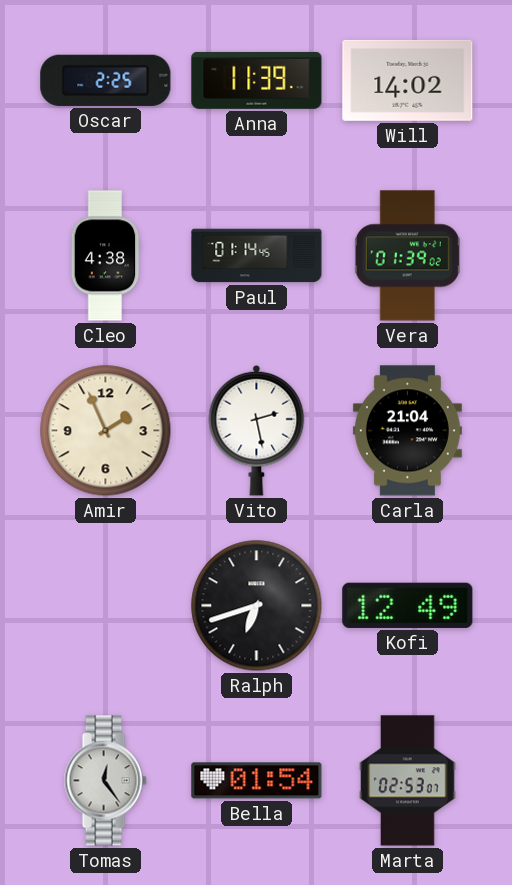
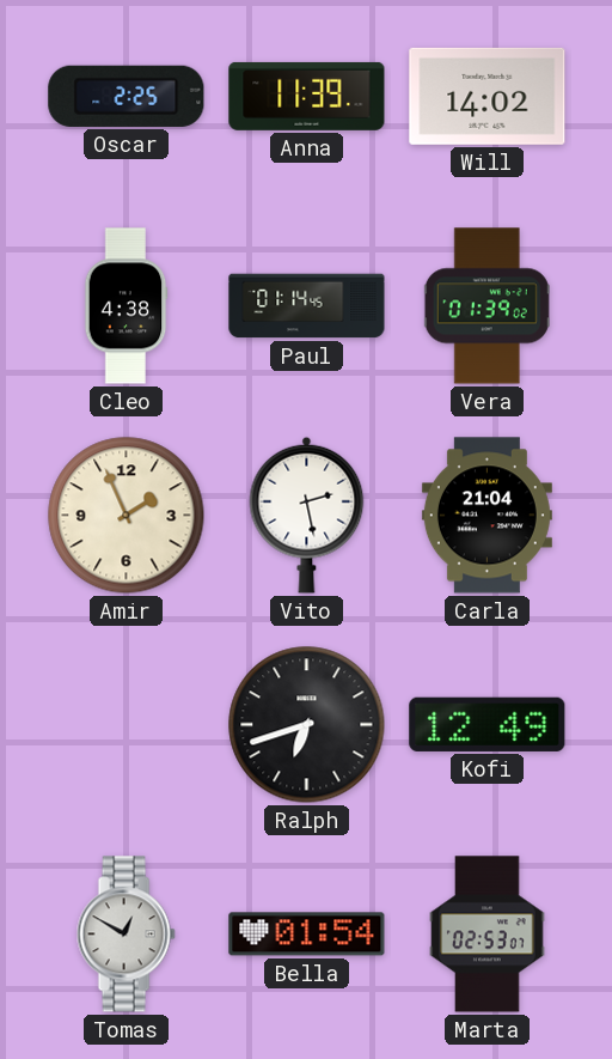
Tomas: 12:24 -> 12:50 (126, 935)
